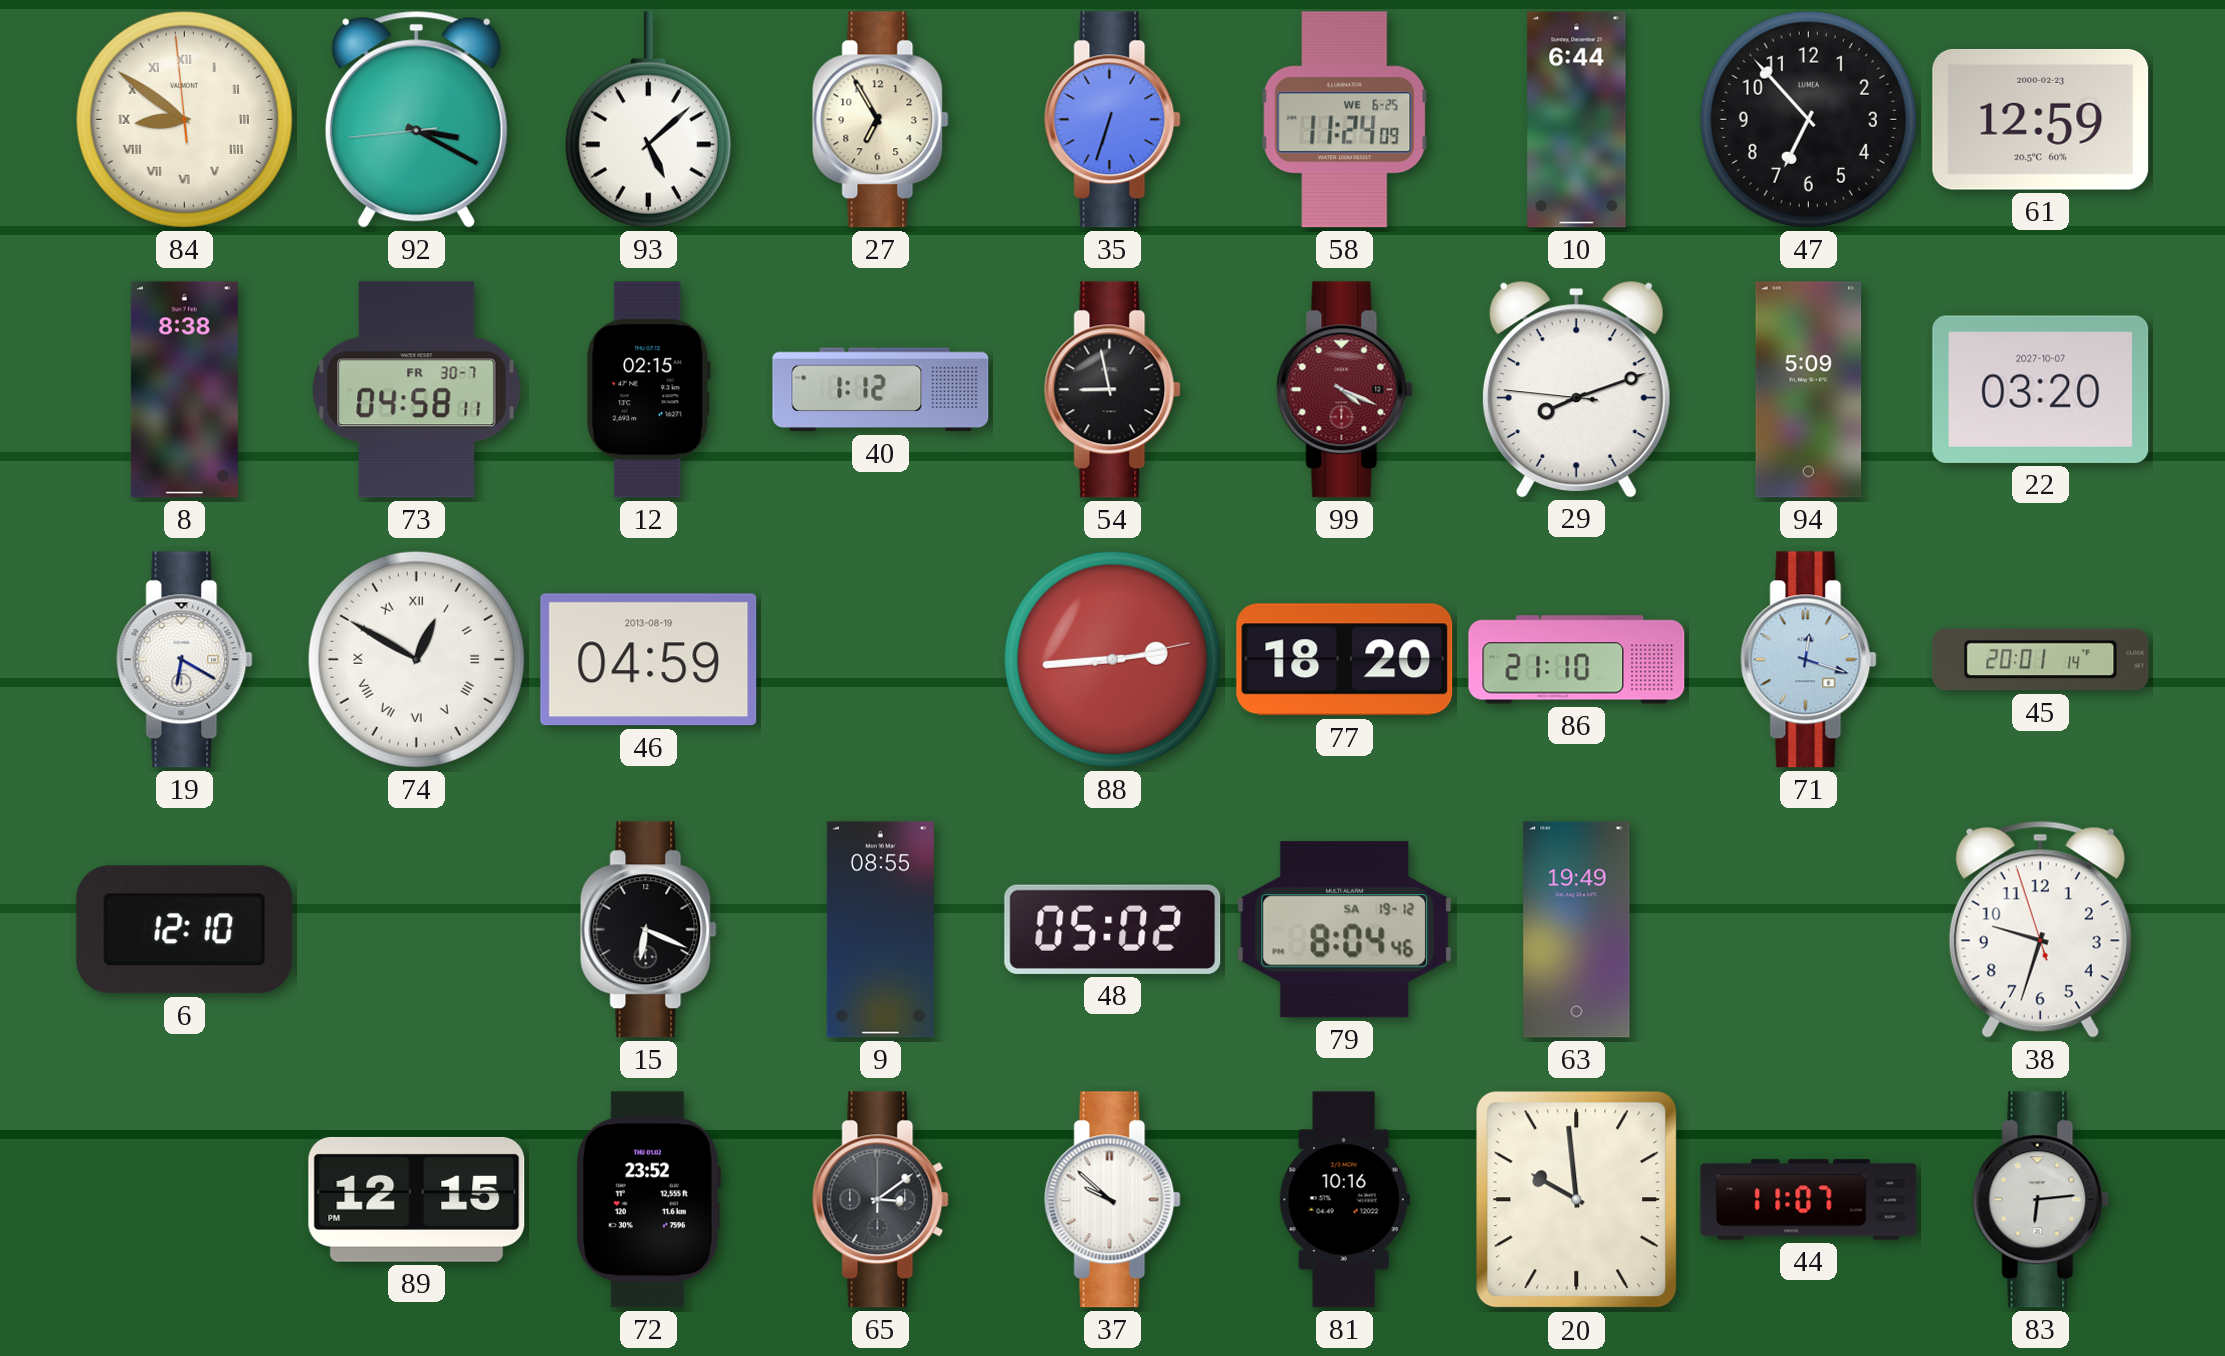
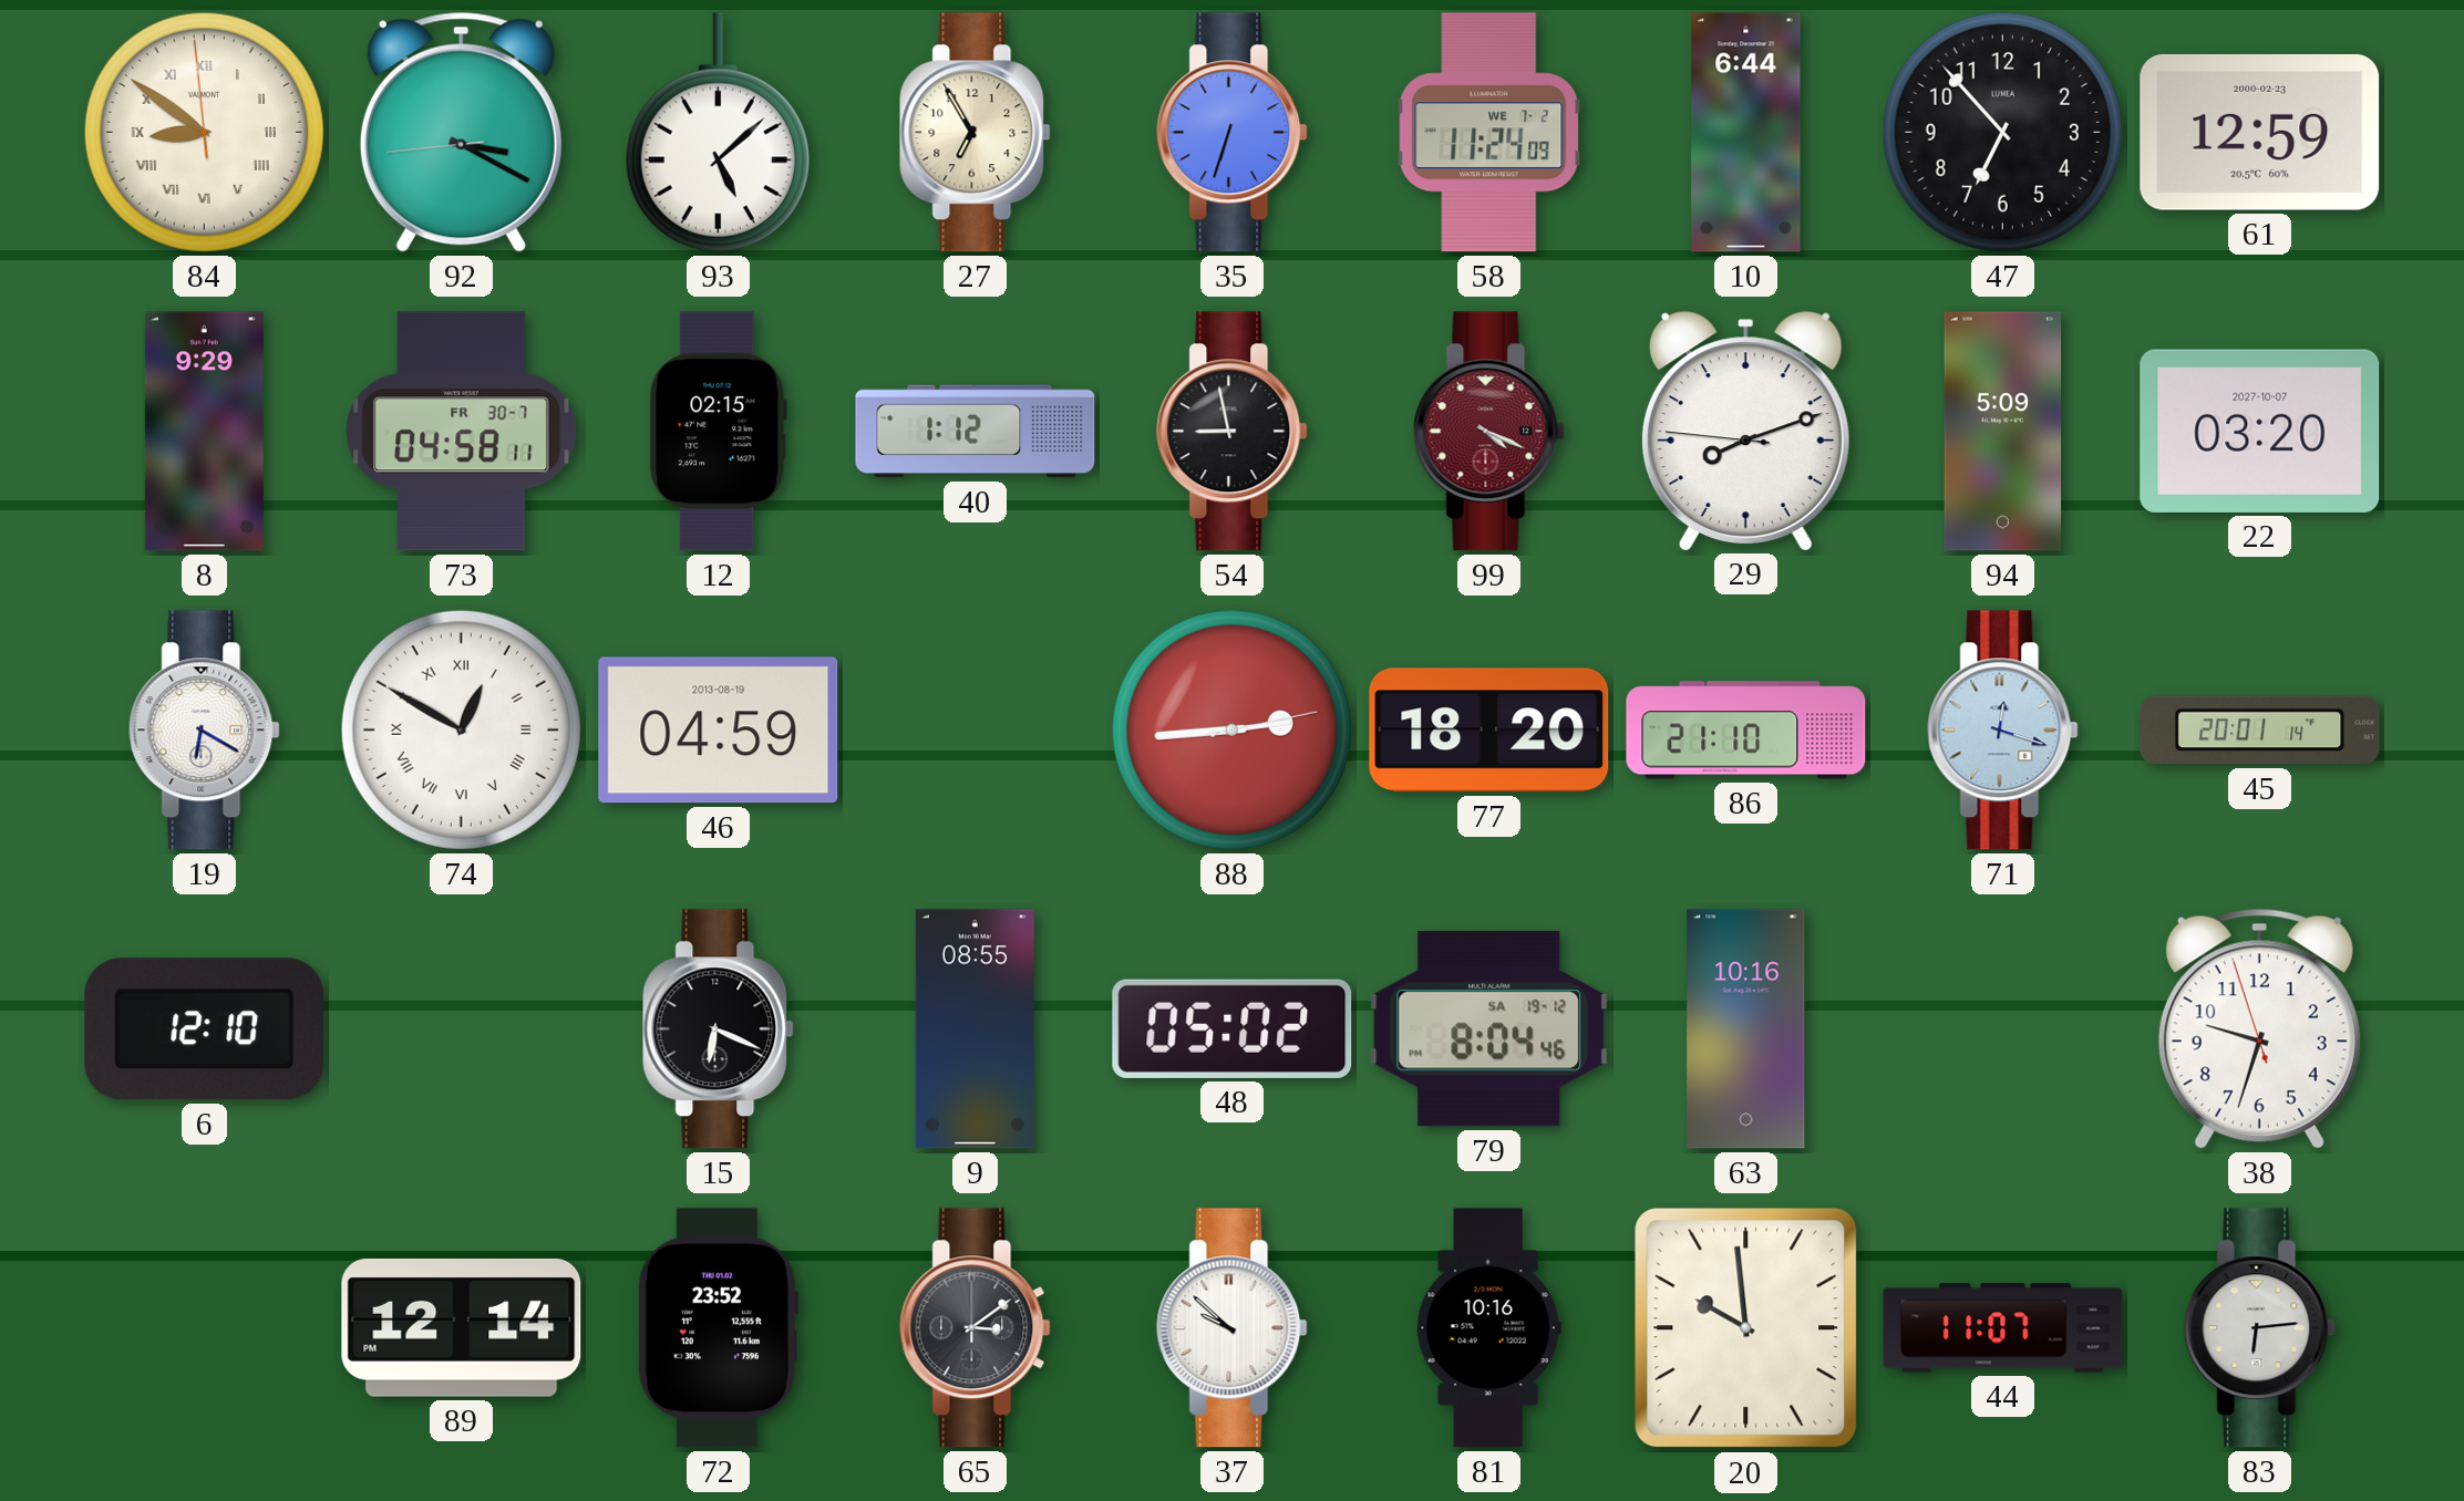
58 date: WE 6-25 -> WE 7-2 (1489, 133)
8: 8:38 -> 9:29 (204, 432)
63: 19:49 -> 10:16 (1746, 1029)
89: 12:15 -> 12:14 (462, 1327)
